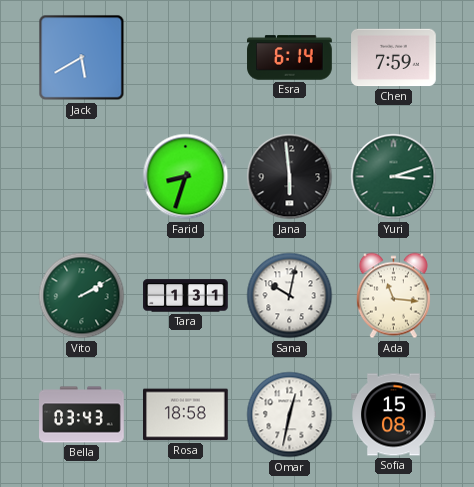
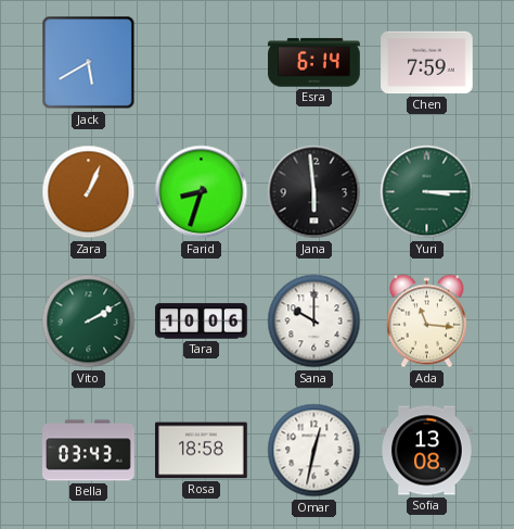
Zara: none -> 1:04 (89, 192)
Yuri: 3:12 -> 3:15 (427, 192)
Tara: 1:31 -> 10:06 (202, 322)
Sana: 10:02 -> 10:00 (314, 322)
Sofia: 15:08 -> 13:08 (427, 451)
